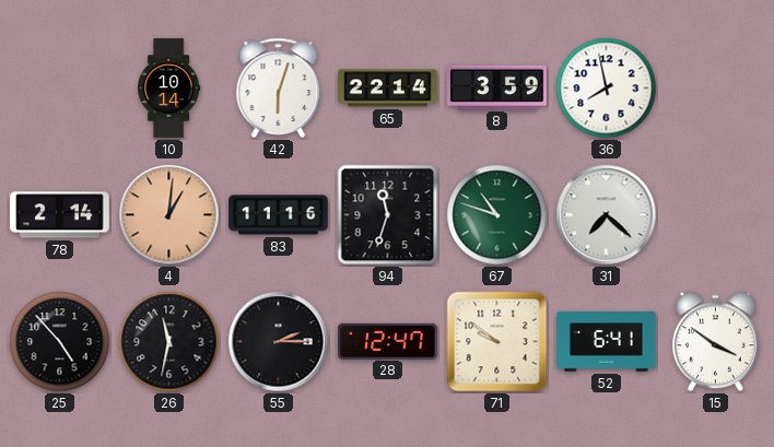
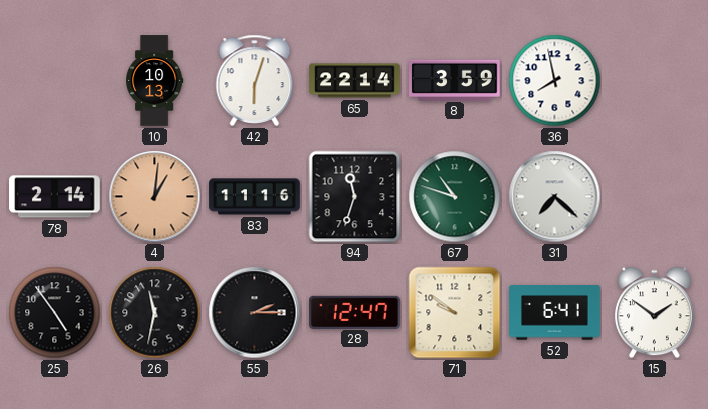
10: 10:14 -> 10:13 (155, 81)
25: 4:53 -> 4:54 (55, 313)
15: 3:51 -> 1:51 (654, 313)
